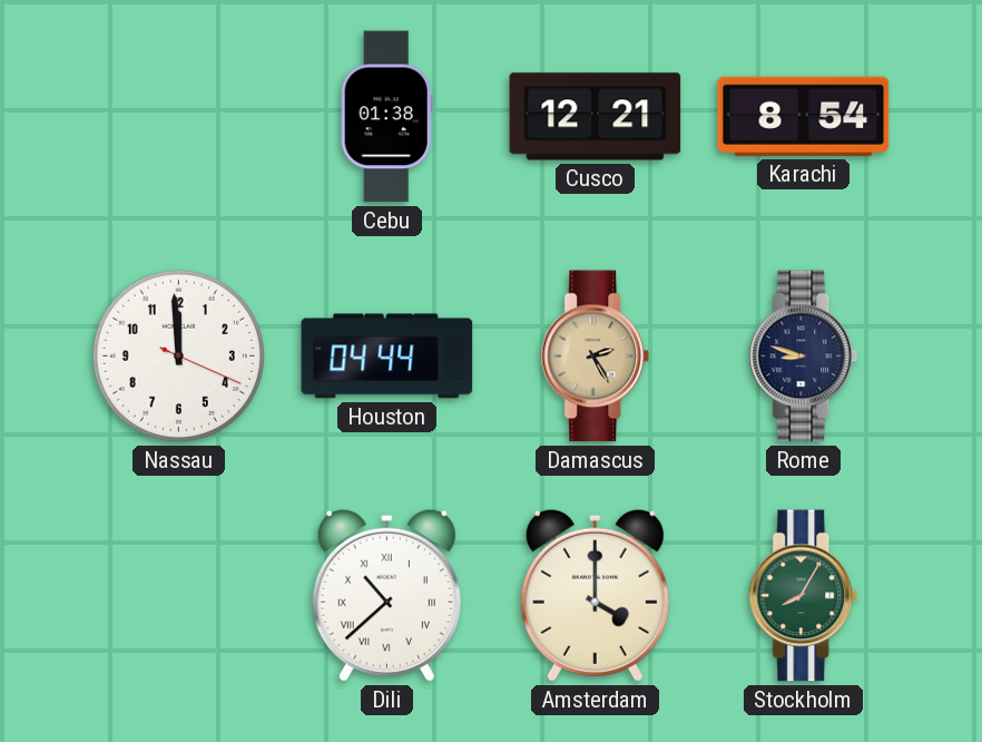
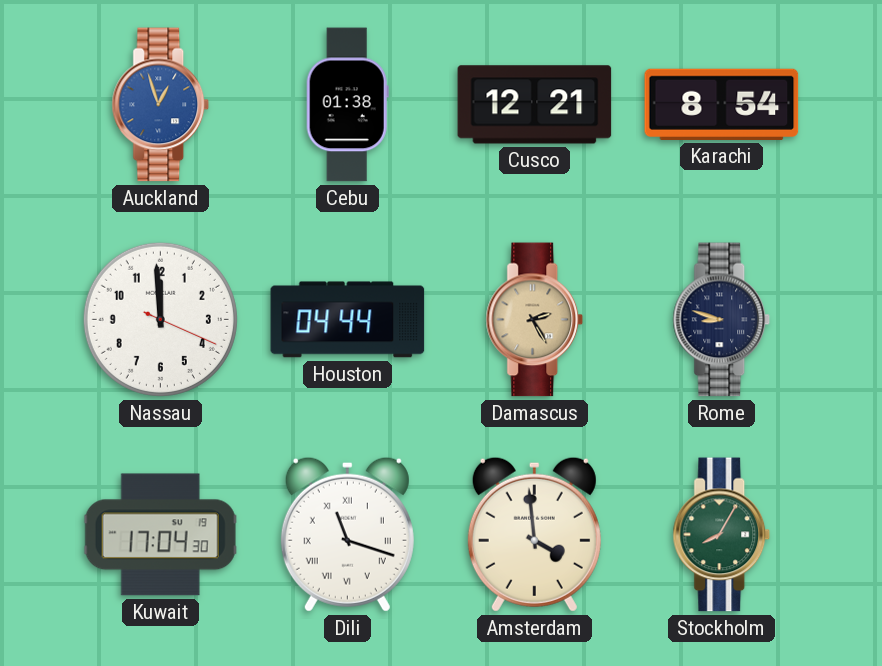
Auckland: none -> 12:57 (161, 105)
Kuwait: none -> 17:04 (160, 535)
Dili: 10:38 -> 11:18 (347, 534)
Amsterdam: 4:00 -> 3:59 (534, 534)
